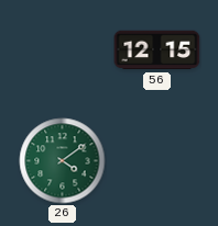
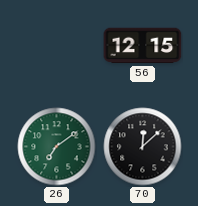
26: 4:09 -> 7:09 (57, 147)
70: none -> 12:08 (143, 147)
